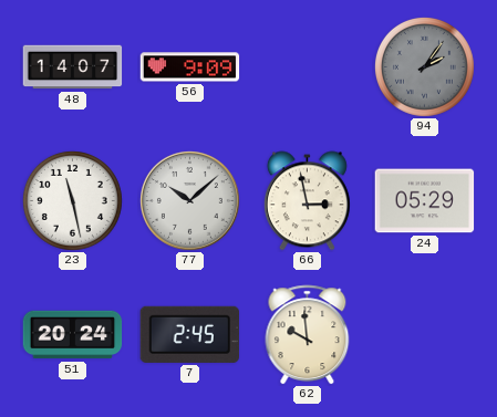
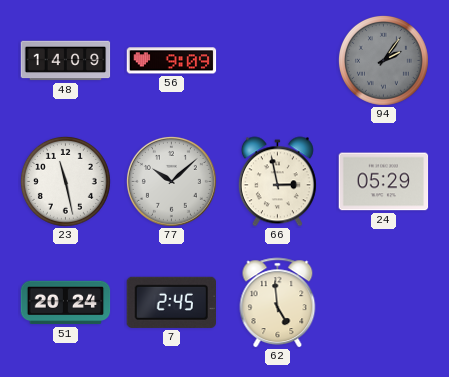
48: 14:07 -> 14:09 (66, 61)
62: 9:59 -> 4:59 (278, 303)
